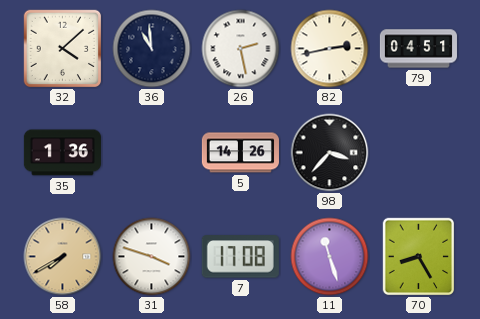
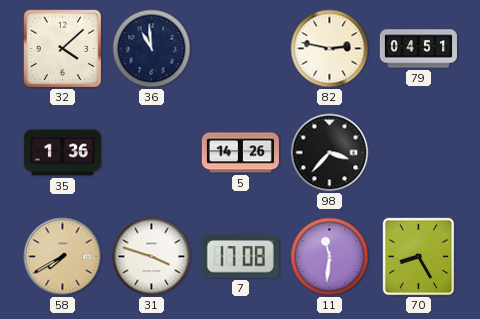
26: 2:28 -> none (241, 49)
82: 2:43 -> 2:47 (330, 49)
11: 11:27 -> 11:31 (330, 257)
